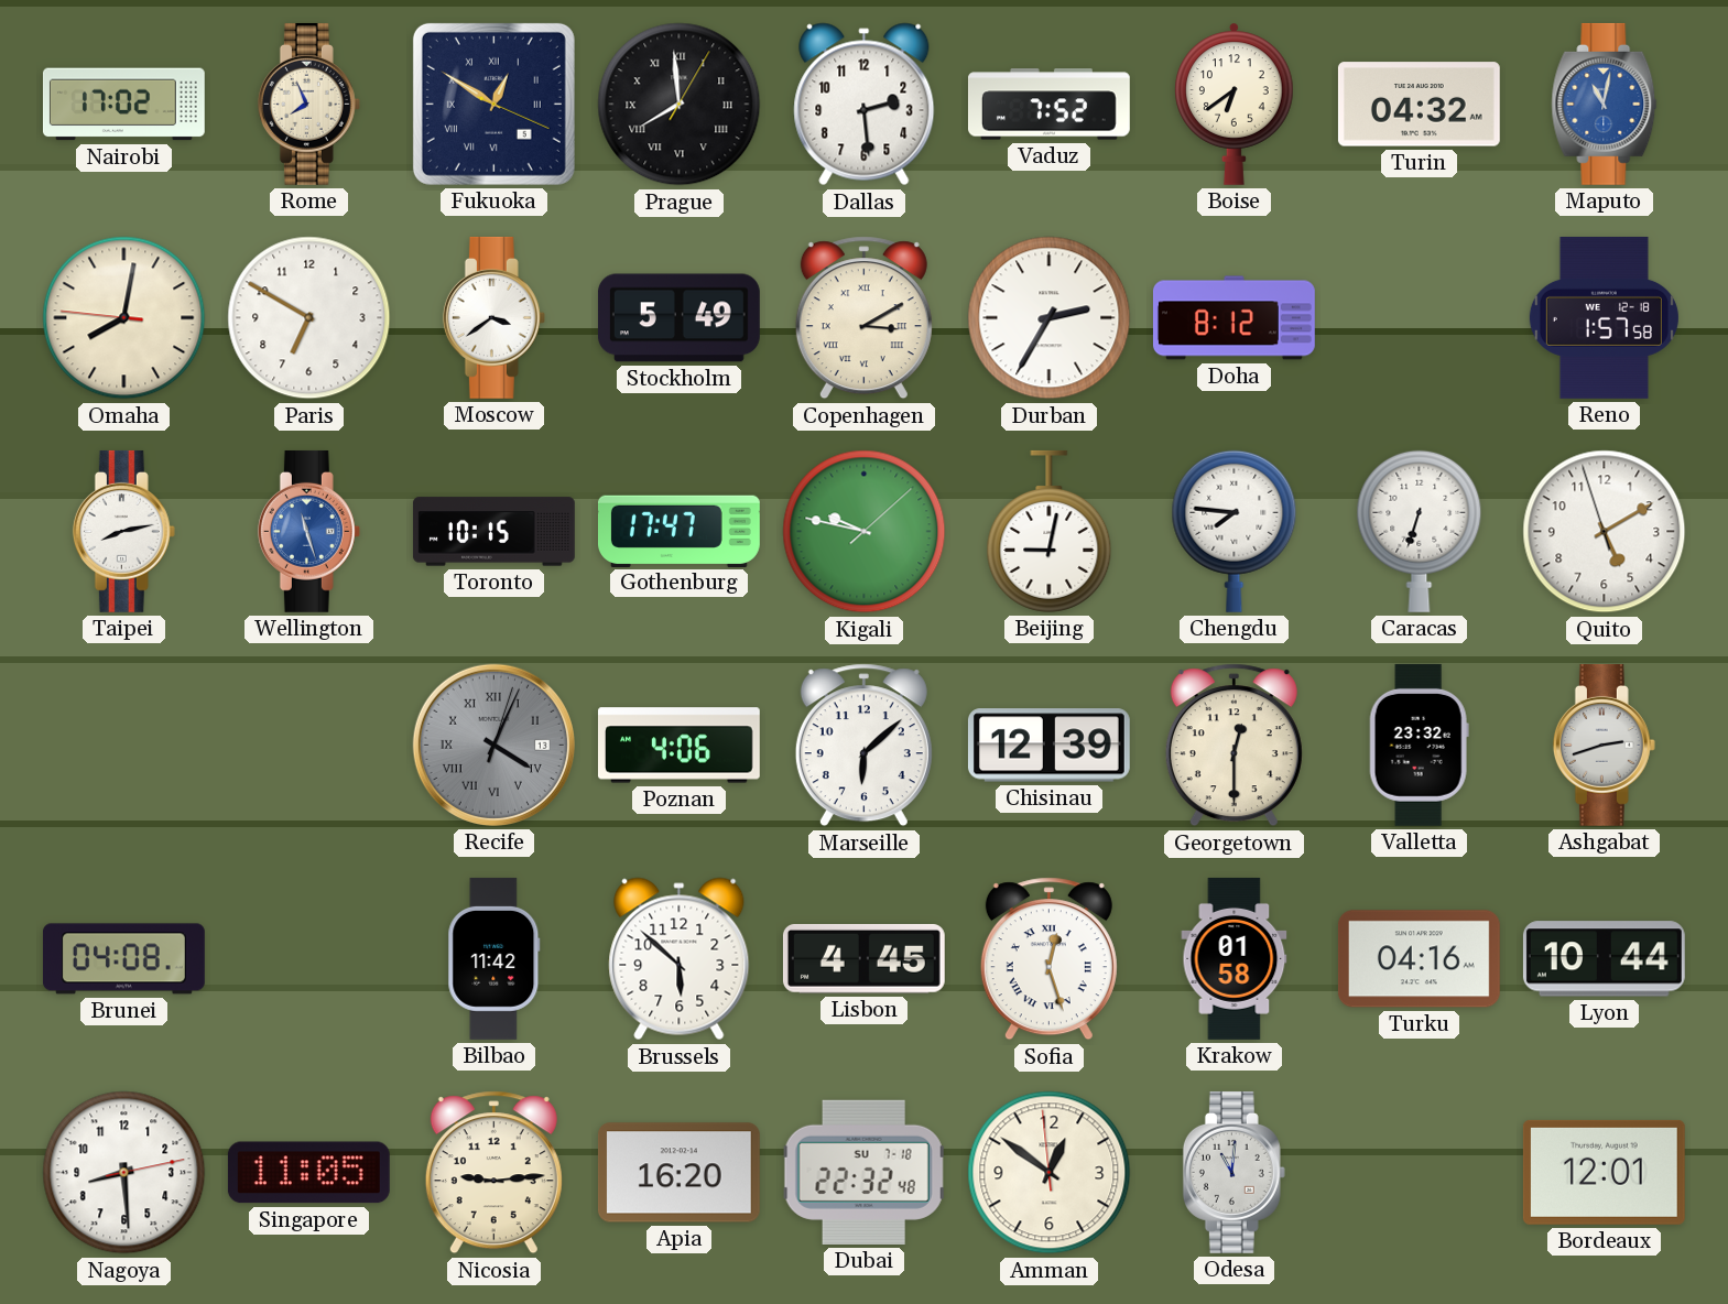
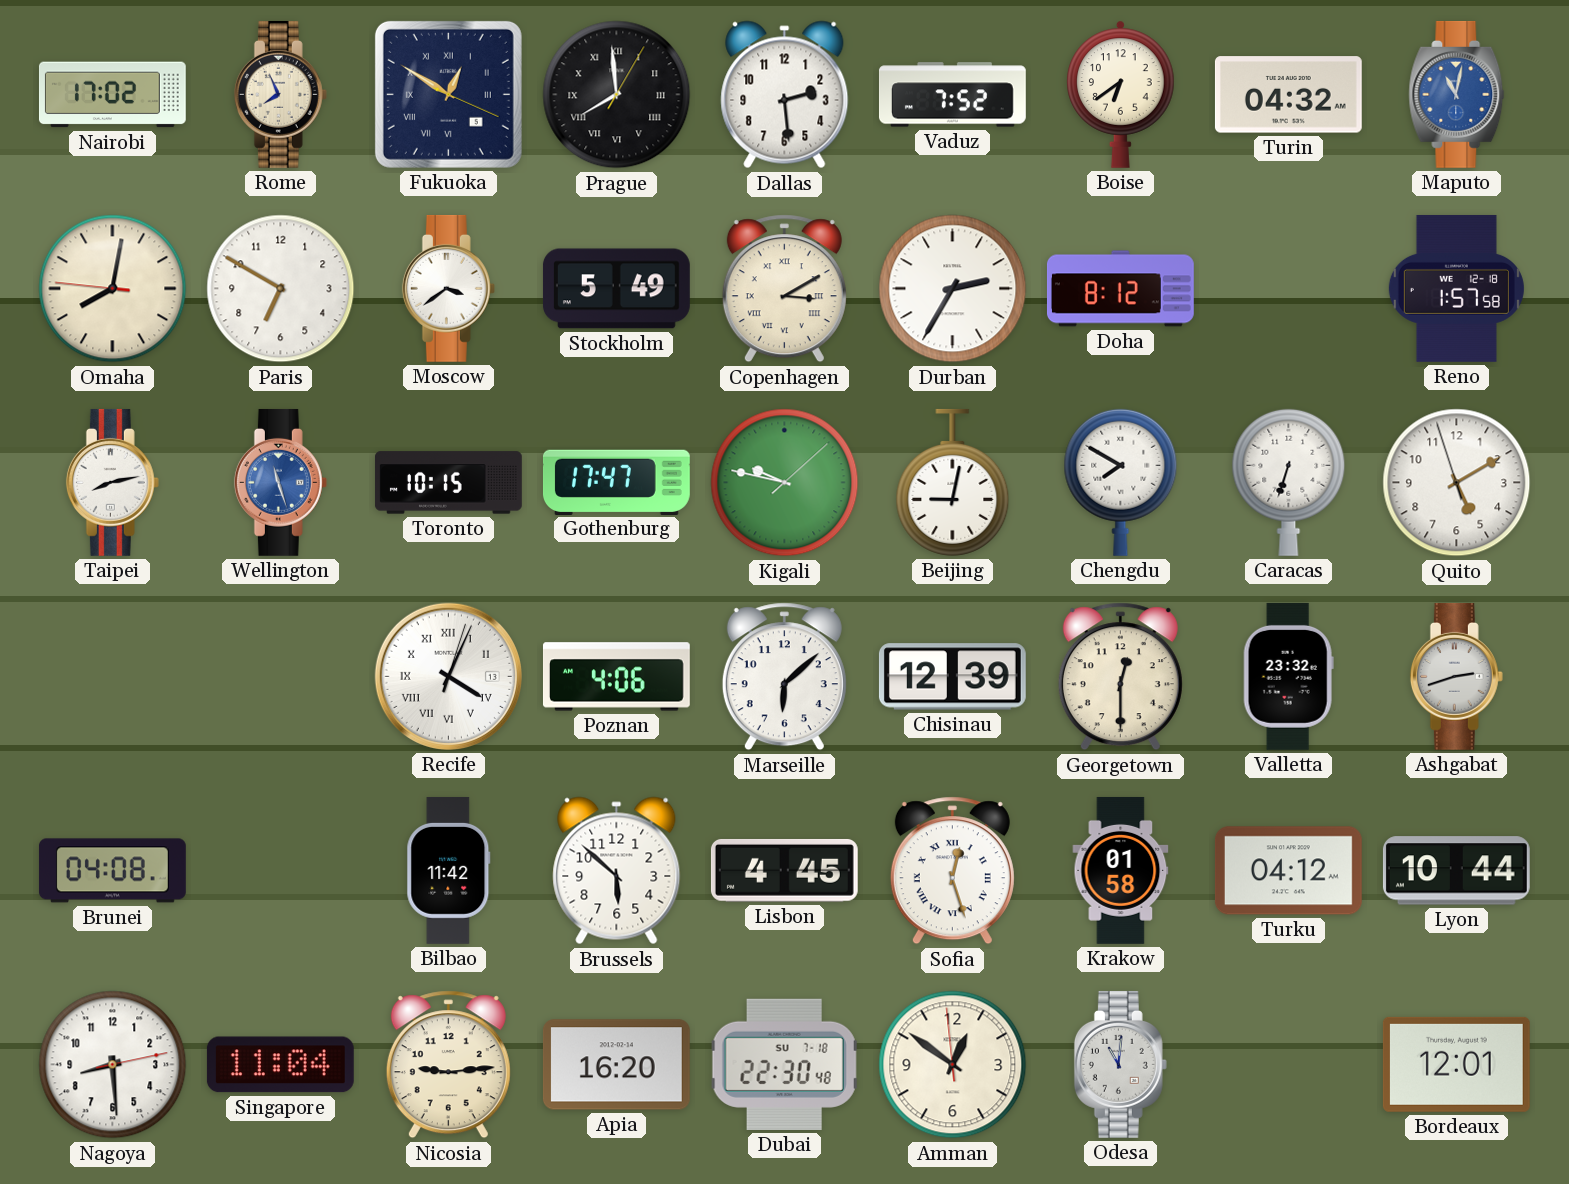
Chengdu: 7:46 -> 7:50 (1121, 482)
Recife dial: grey -> white (448, 676)
Turku: 04:16 -> 04:12 (1288, 871)
Singapore: 11:05 -> 11:04 (280, 1065)
Dubai: 22:32 -> 22:30 (784, 1064)
